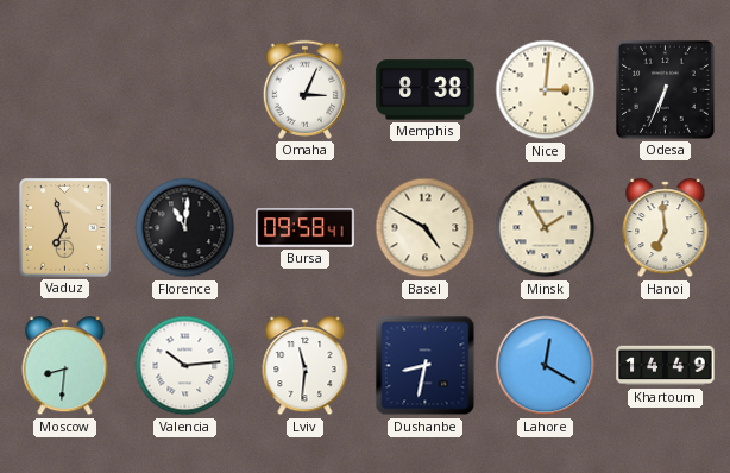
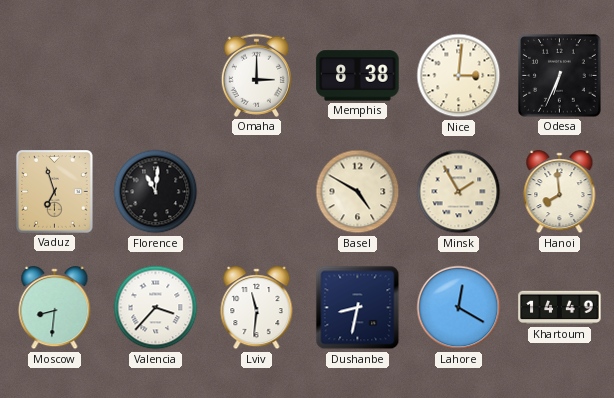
Omaha: 3:04 -> 3:00 (256, 75)
Bursa: 09:58 -> none (306, 228)
Hanoi: 6:59 -> 7:59 (560, 192)
Valencia: 10:14 -> 3:37 (156, 308)
